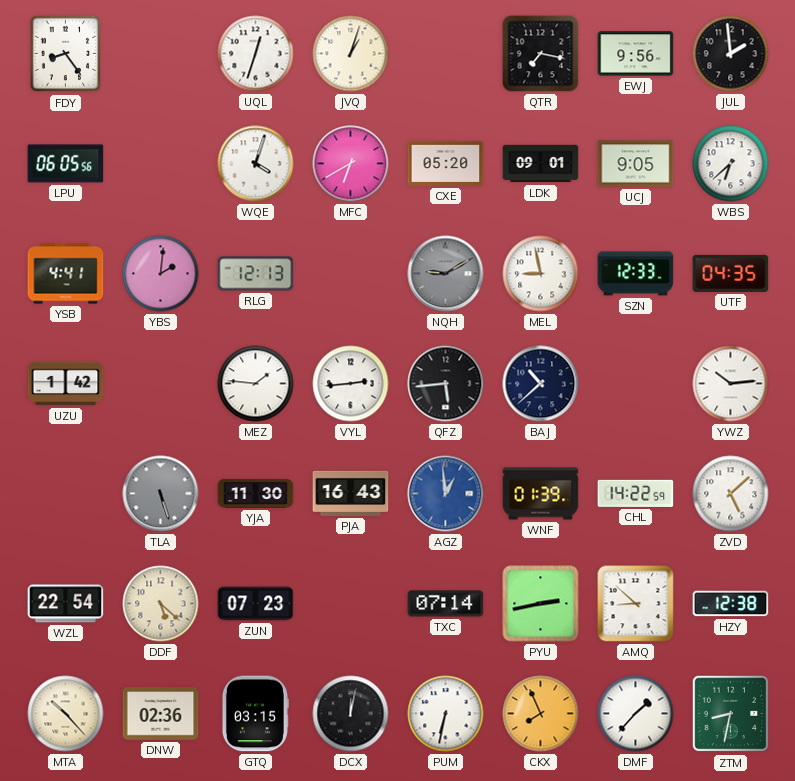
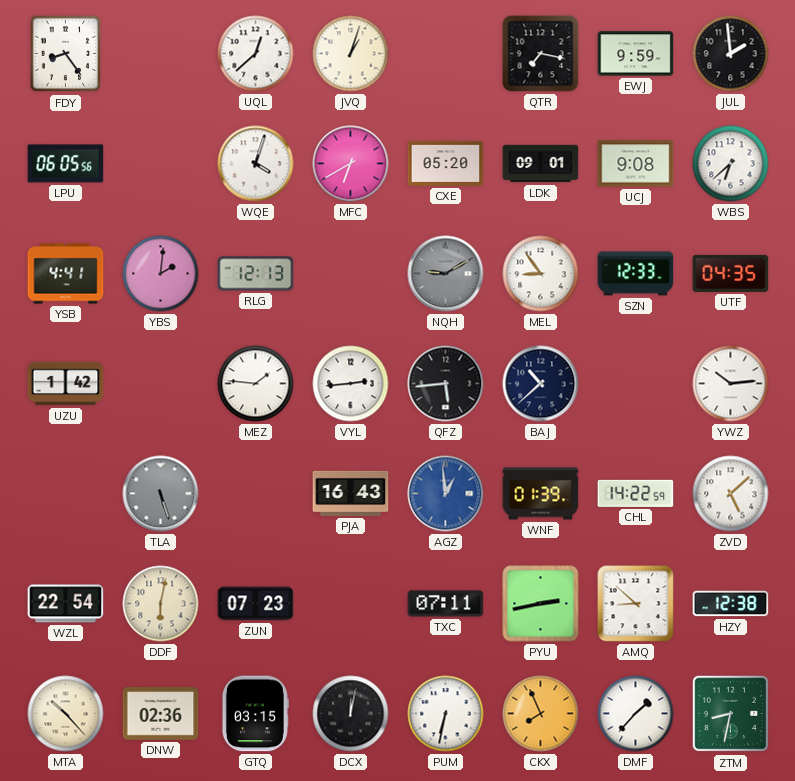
UQL: 12:33 -> 12:38 (256, 54)
EWJ: 9:56 -> 9:59 (636, 54)
UCJ: 9:05 -> 9:08 (636, 164)
MEL: 8:58 -> 8:54 (541, 274)
YJA: 11:30 -> none (256, 493)
DDF: 5:22 -> 6:02 (161, 604)
TXC: 07:14 -> 07:11 (446, 604)
